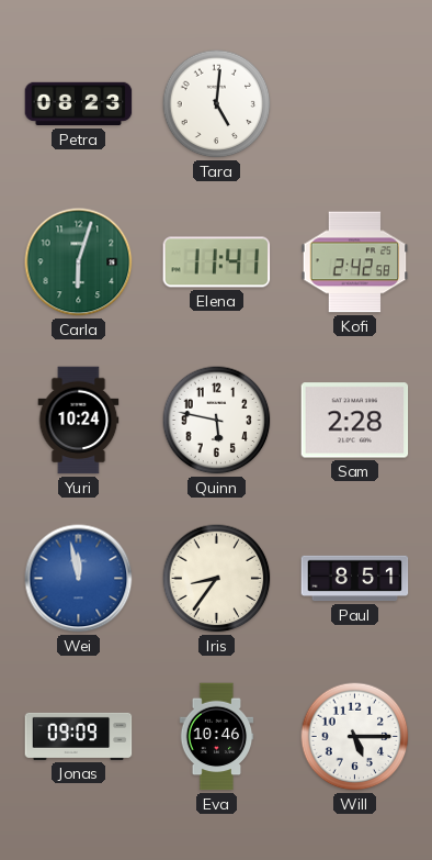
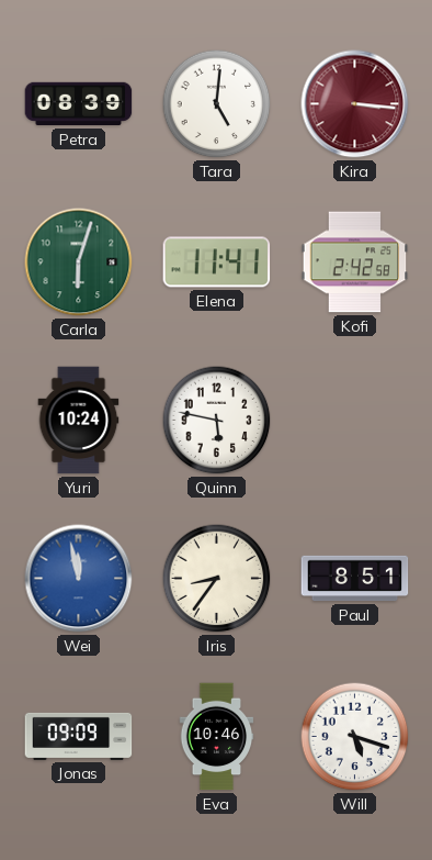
Petra: 08:23 -> 08:39 (79, 104)
Kira: none -> 3:16 (355, 104)
Sam: 2:28 -> none (355, 421)
Will: 5:15 -> 5:18 (355, 737)
